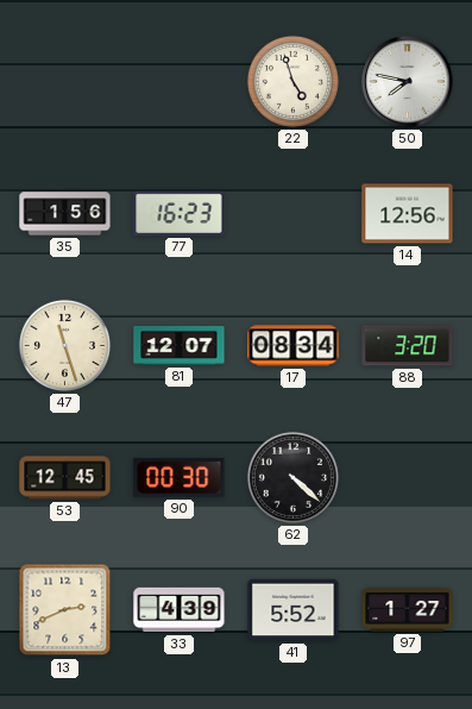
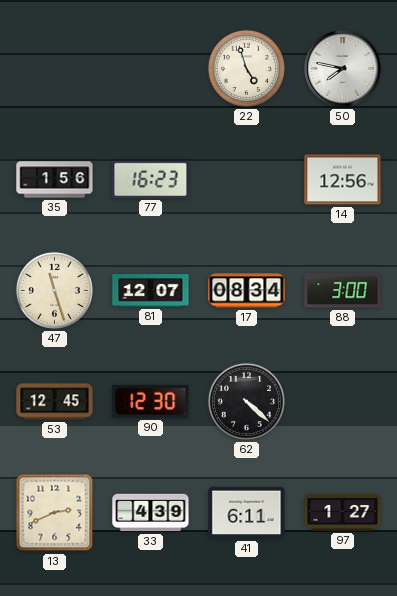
88: 3:20 -> 3:00 (343, 291)
90: 00:30 -> 12:30 (151, 401)
41: 5:52 -> 6:11 (247, 513)
